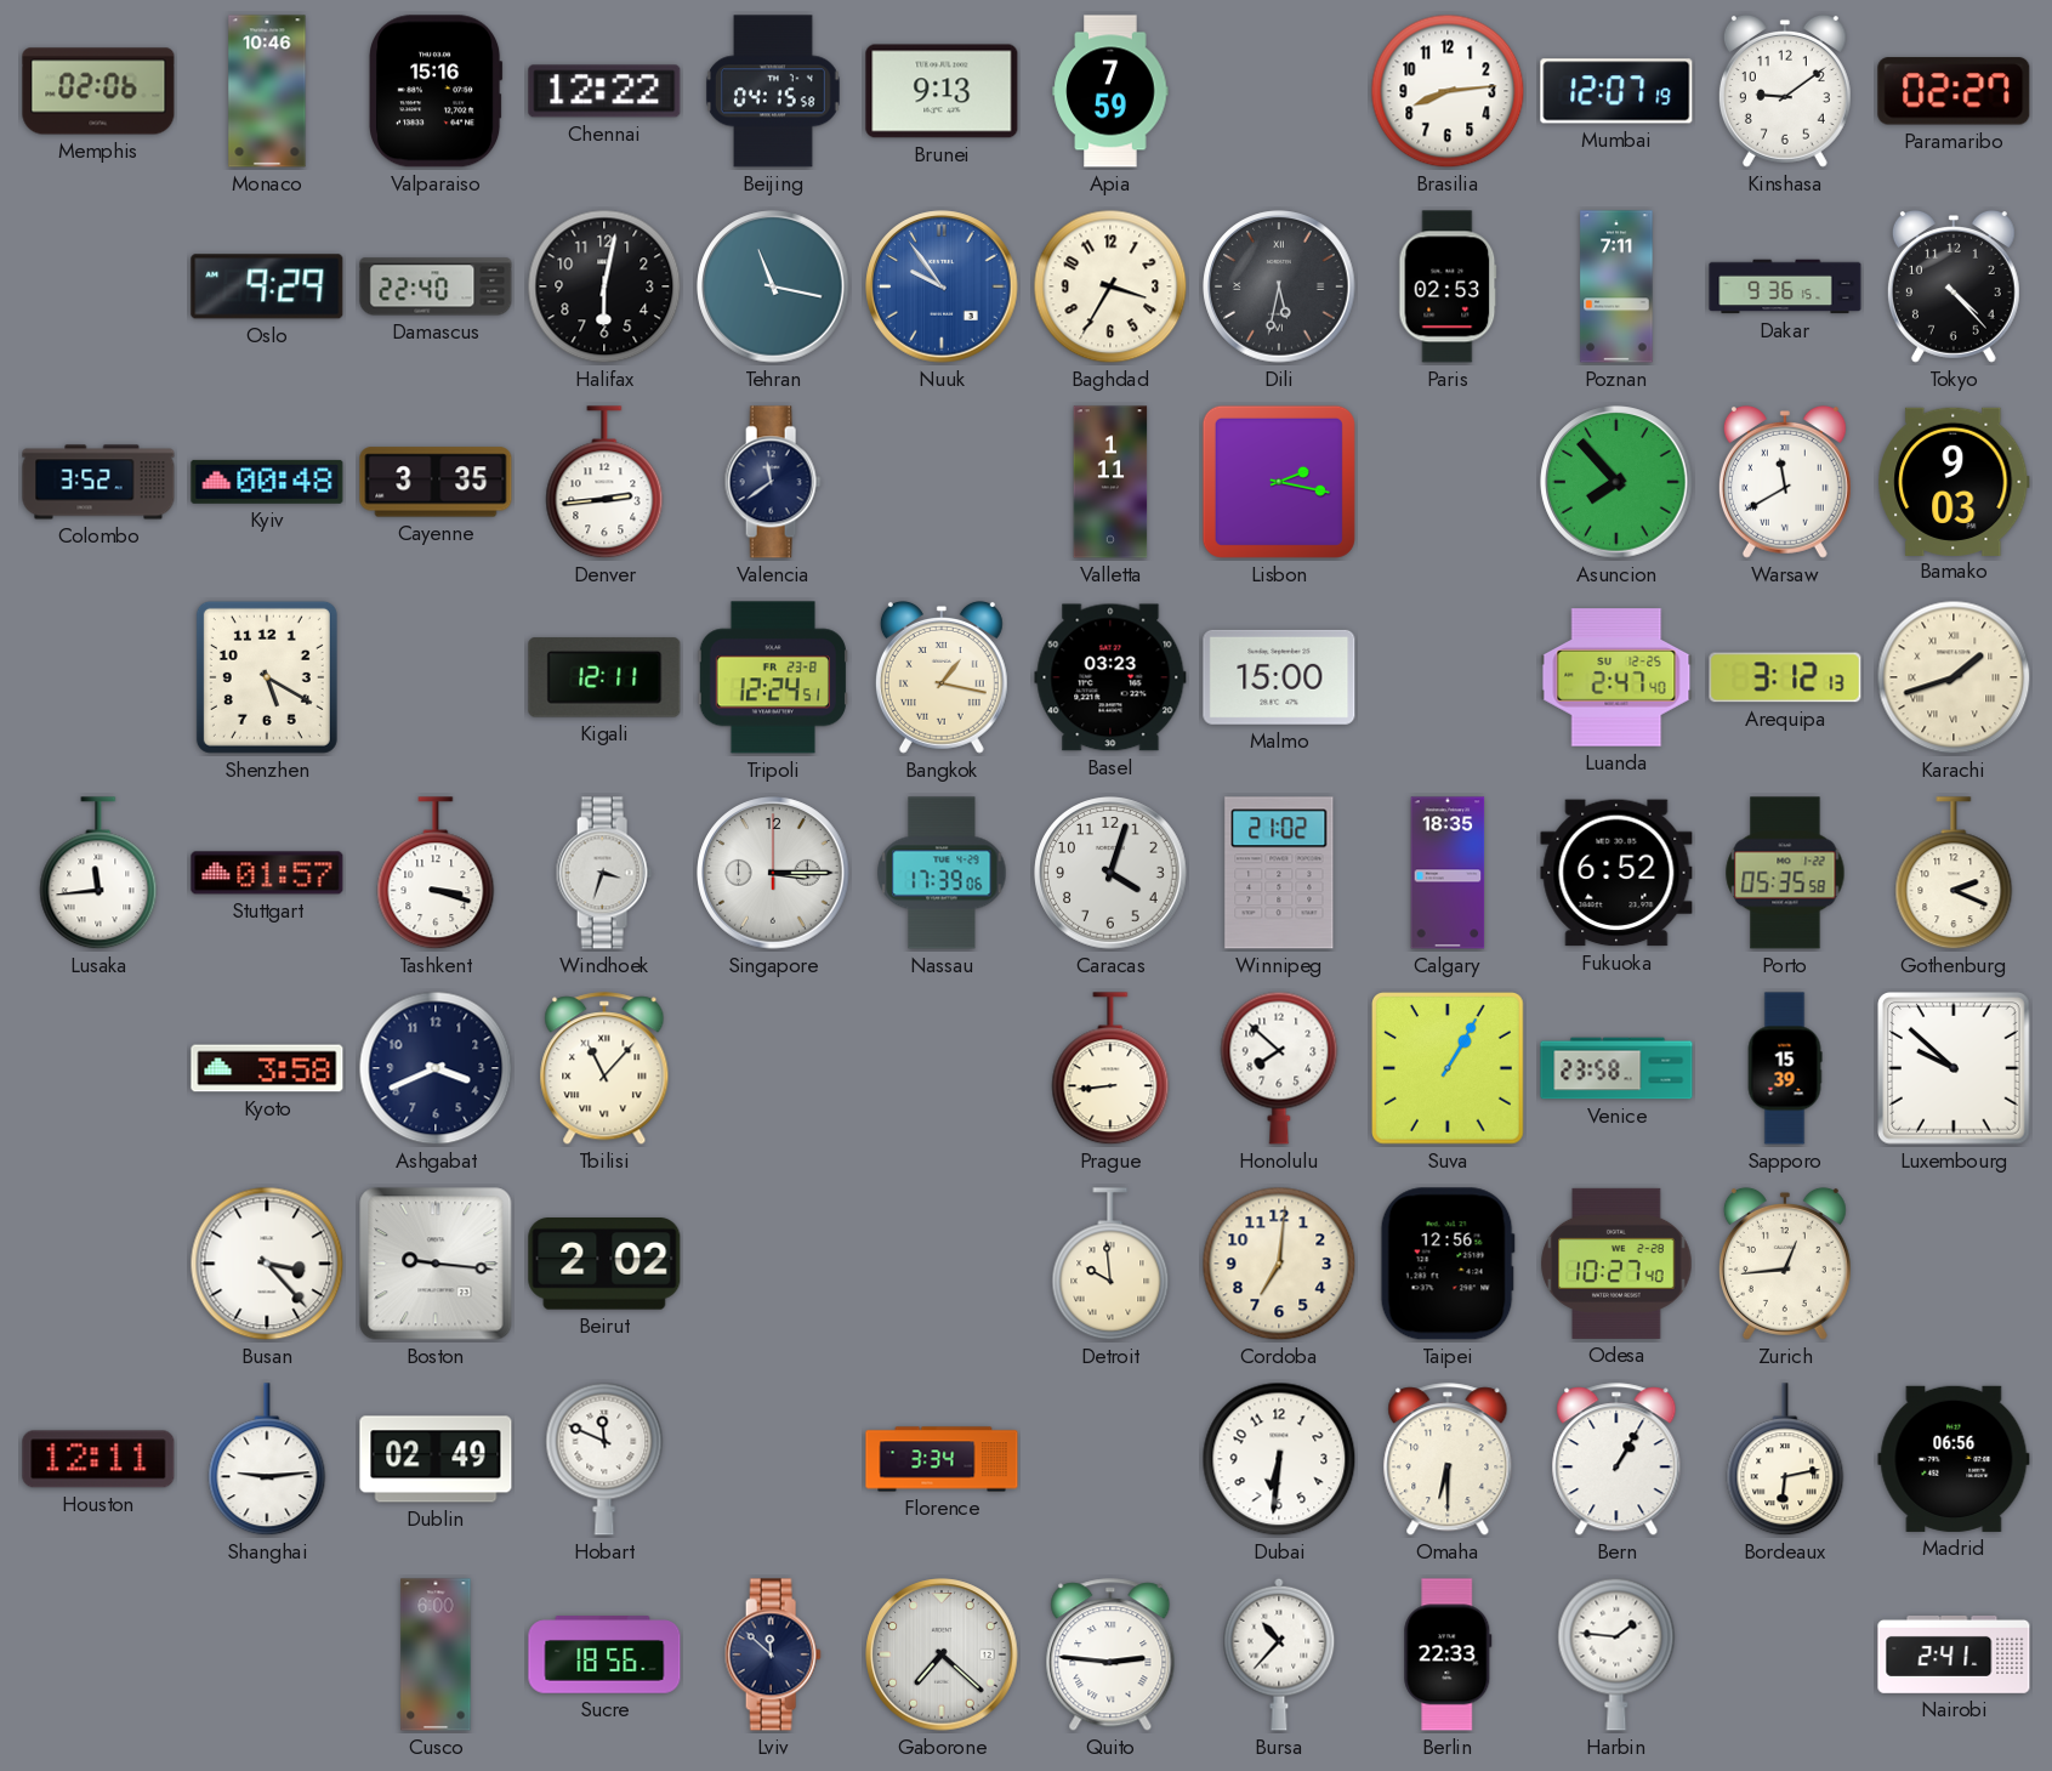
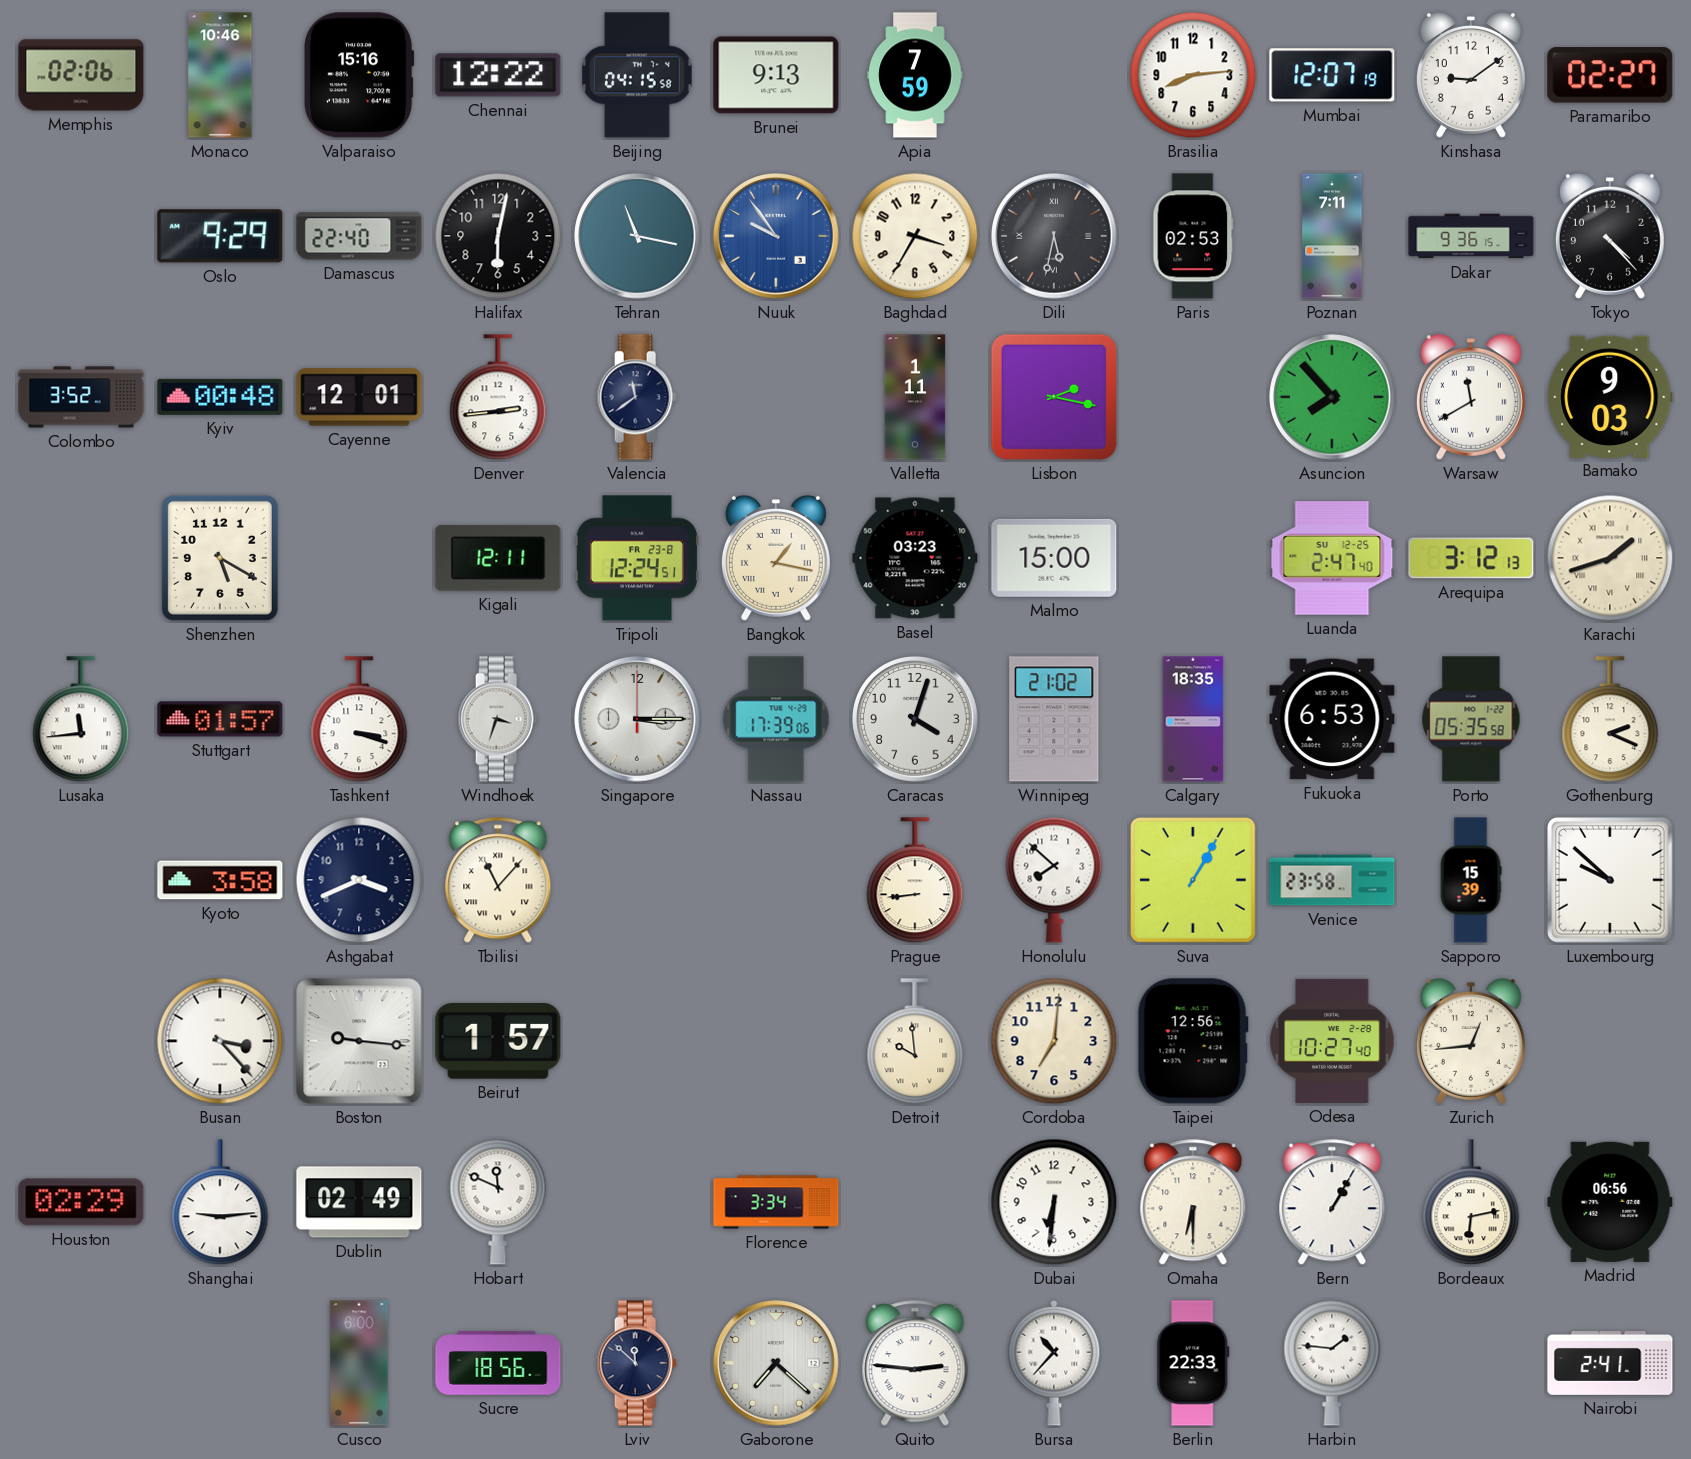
Cayenne: 3:35 -> 12:01 (359, 397)
Fukuoka: 6:52 -> 6:53 (1332, 719)
Beirut: 2:02 -> 1:57 (498, 1041)
Houston: 12:11 -> 02:29 (81, 1202)
